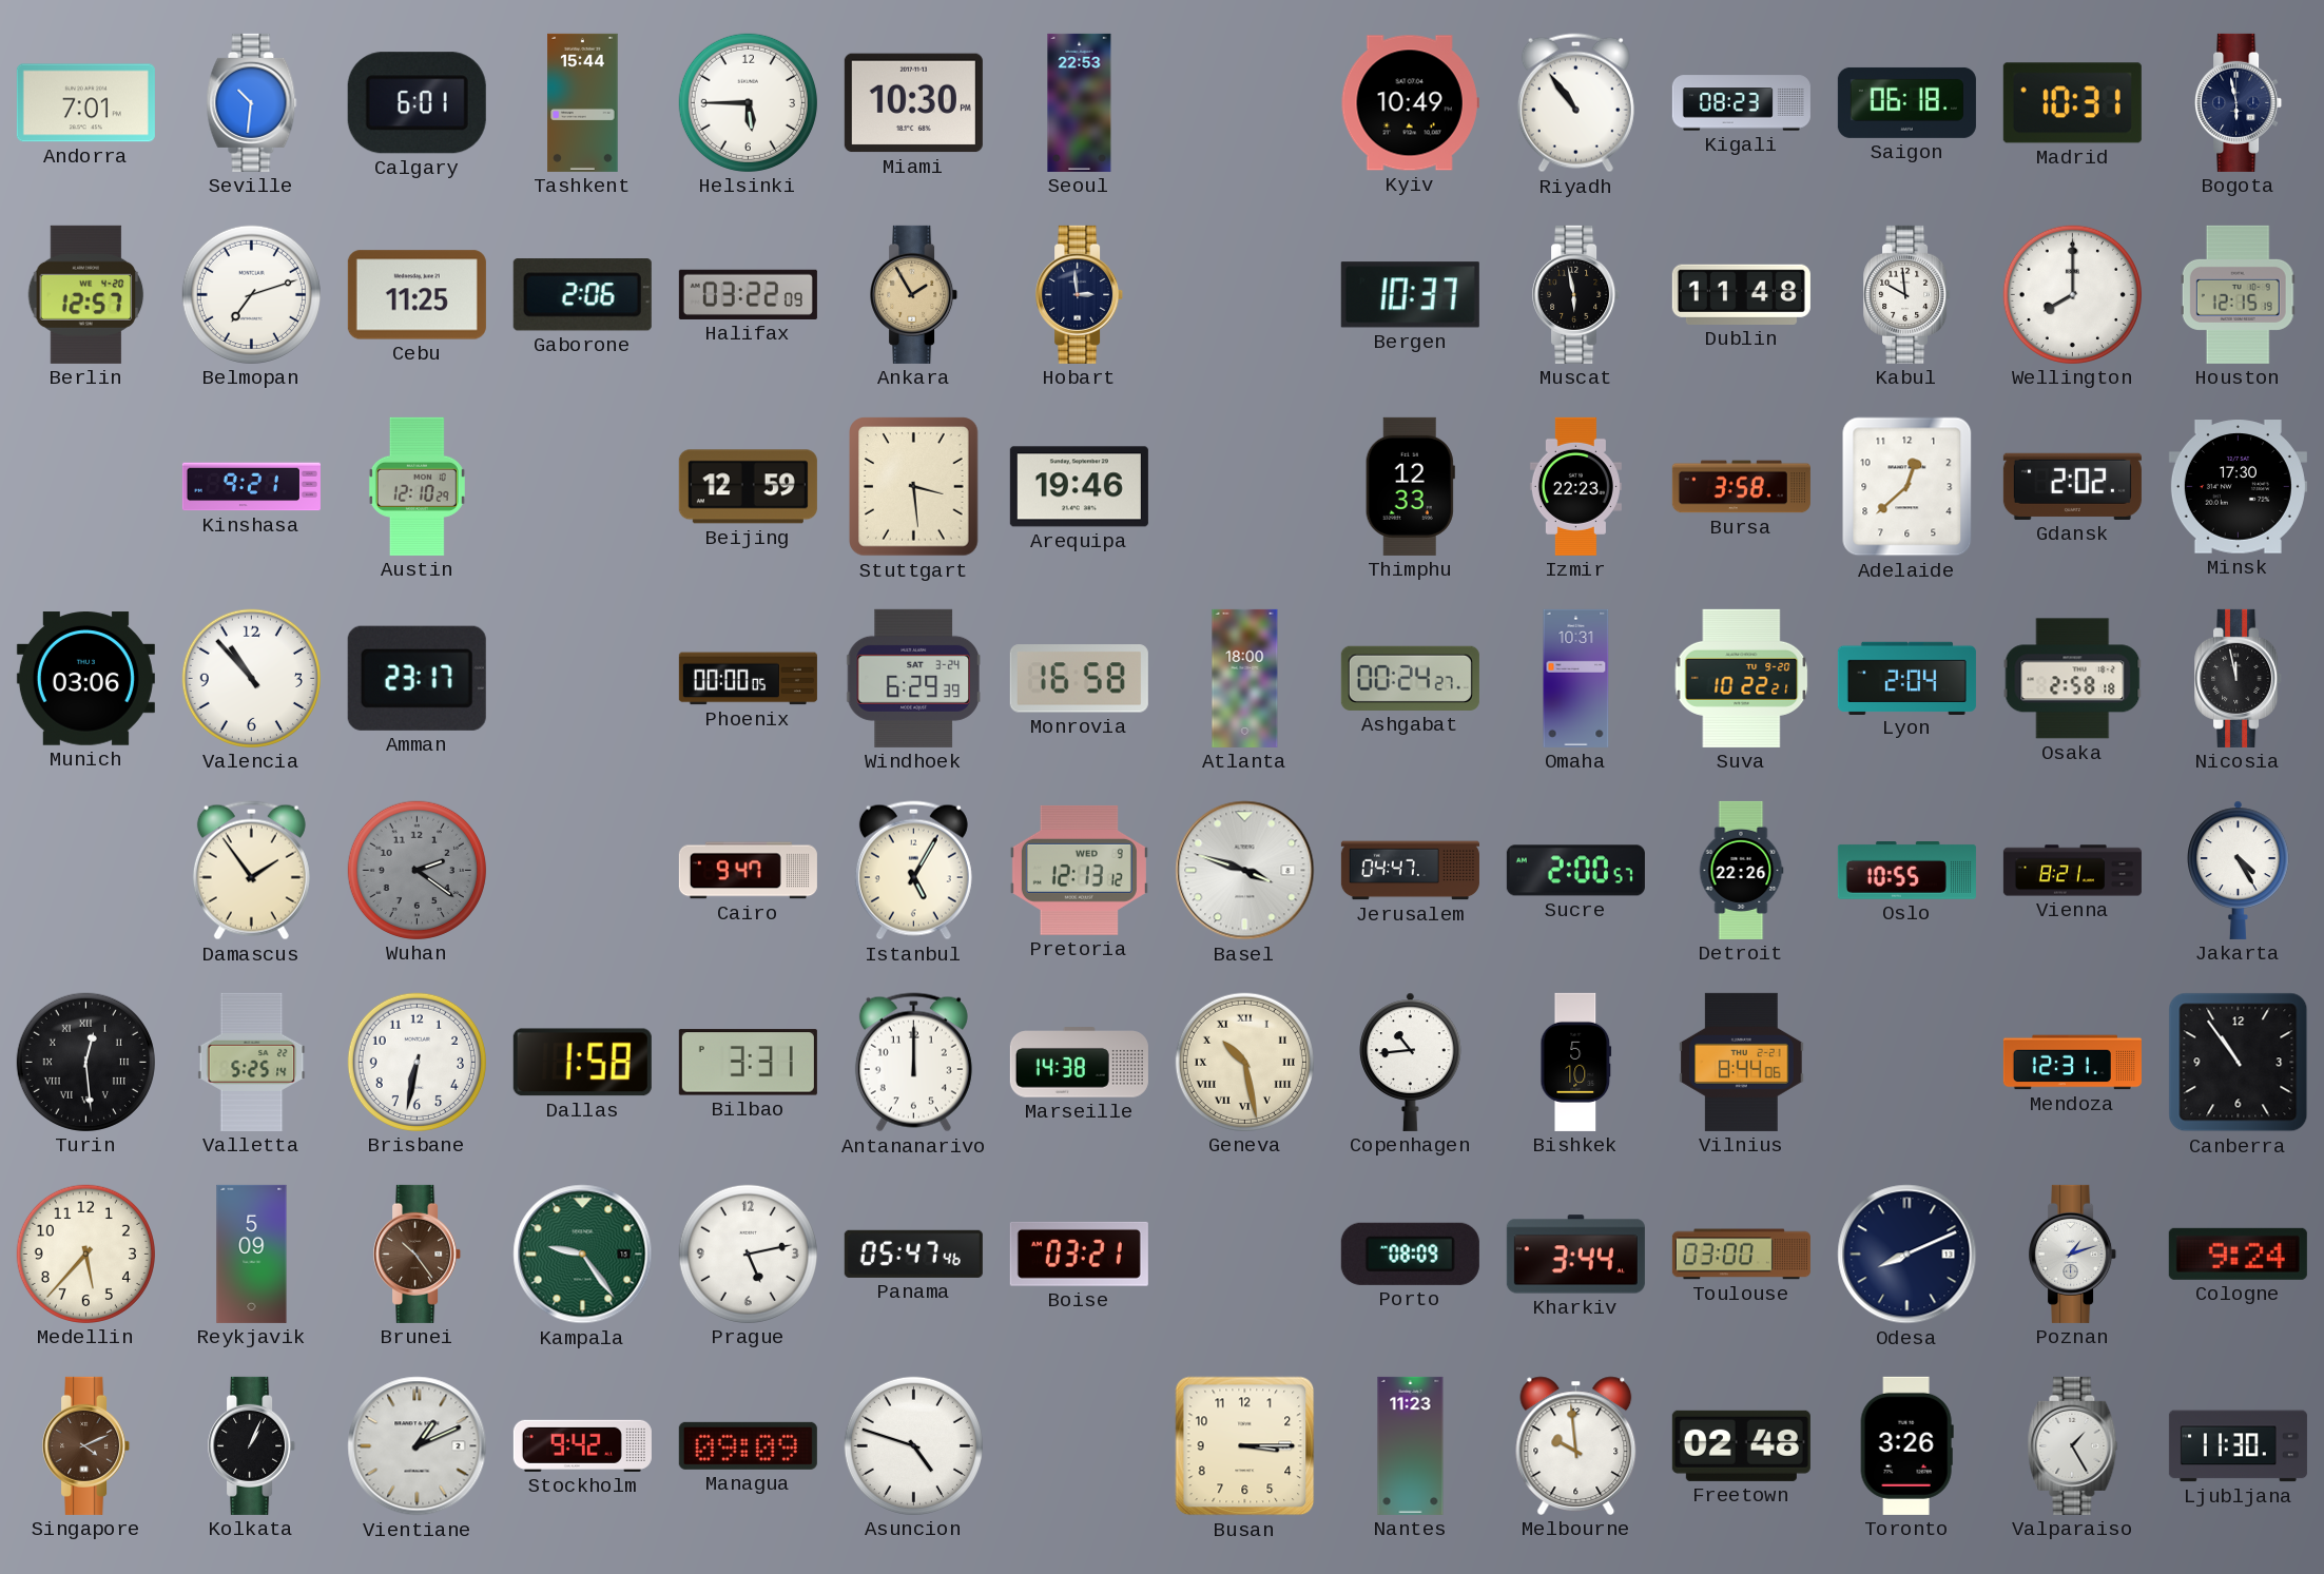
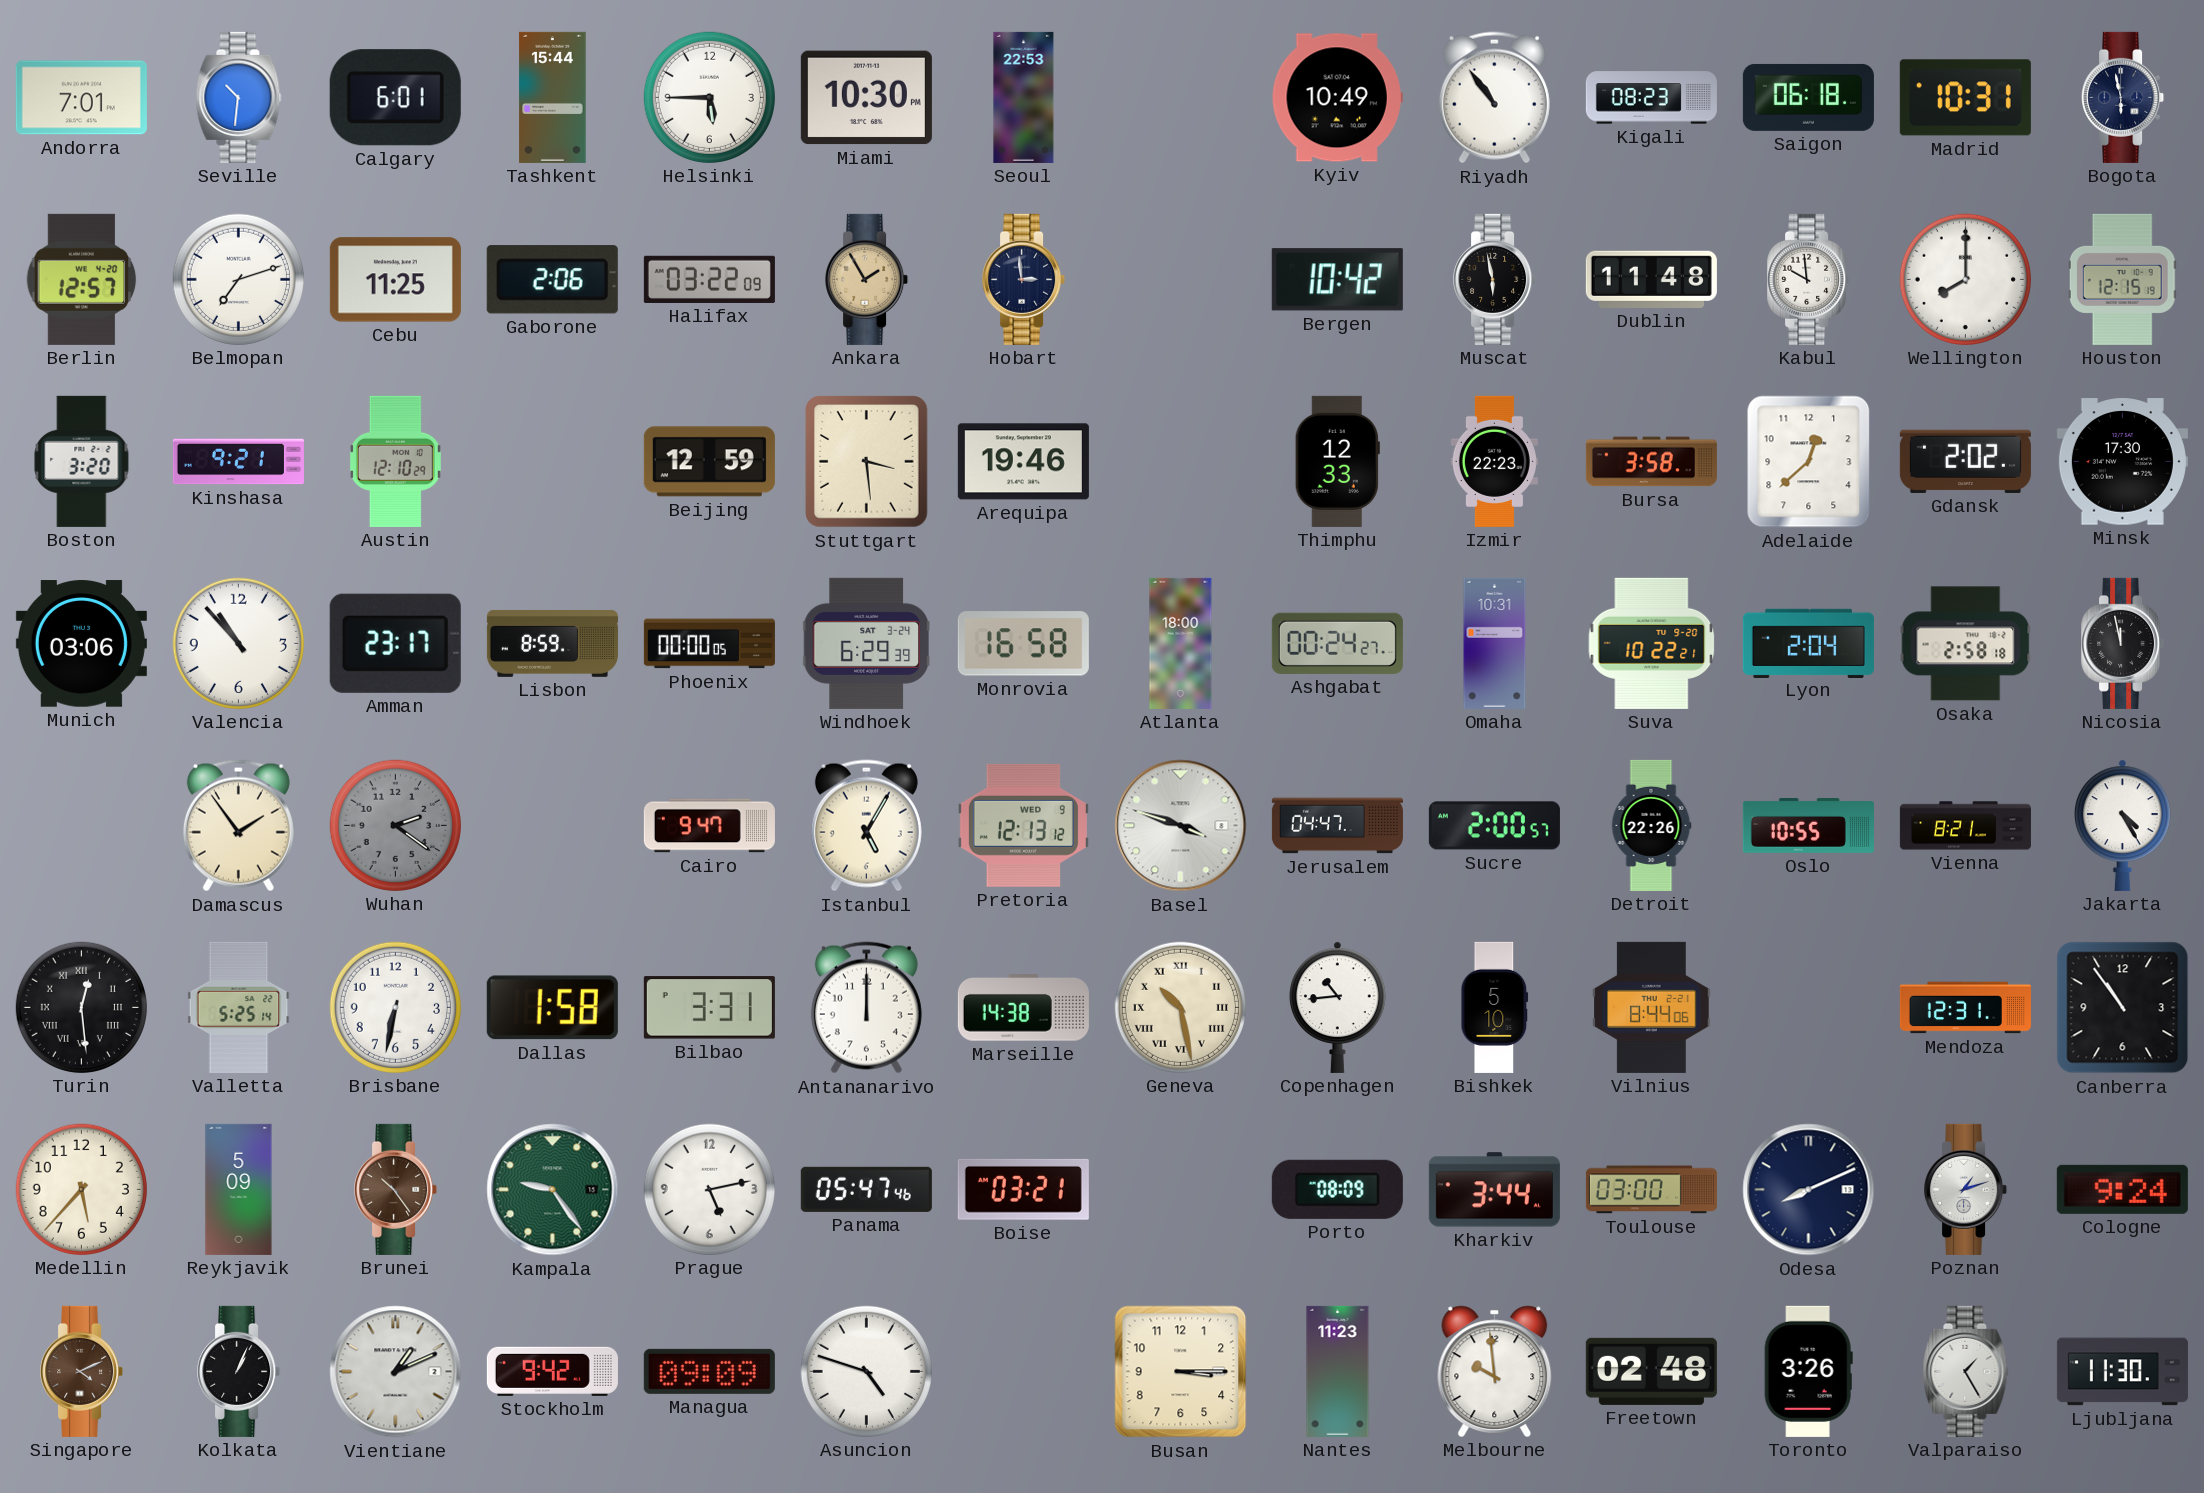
Bergen: 10:37 -> 10:42 (1337, 280)
Boston: none -> 3:20 (82, 461)
Lisbon: none -> 8:59 (552, 643)
